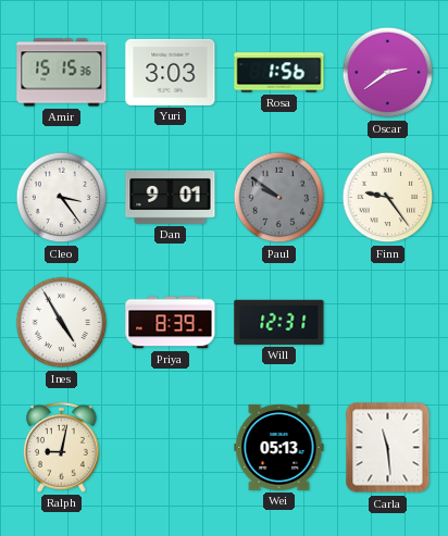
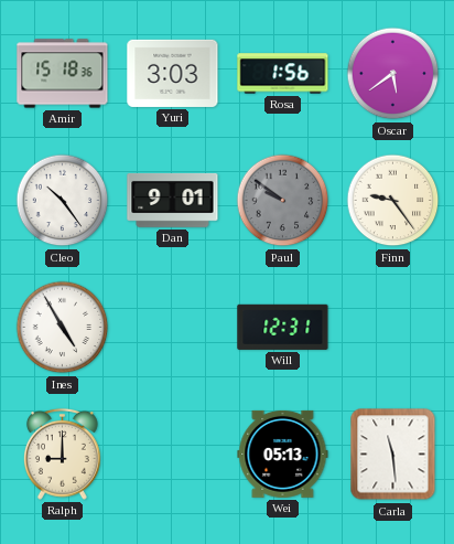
Amir: 15:15 -> 15:18 (63, 74)
Oscar: 2:39 -> 5:39 (393, 74)
Cleo: 3:24 -> 10:24 (63, 201)
Priya: 8:39 -> none (171, 323)
Ralph: 9:02 -> 9:00 (63, 454)
